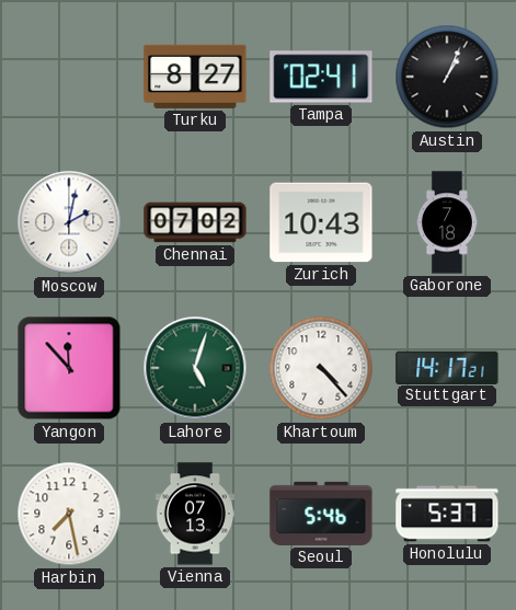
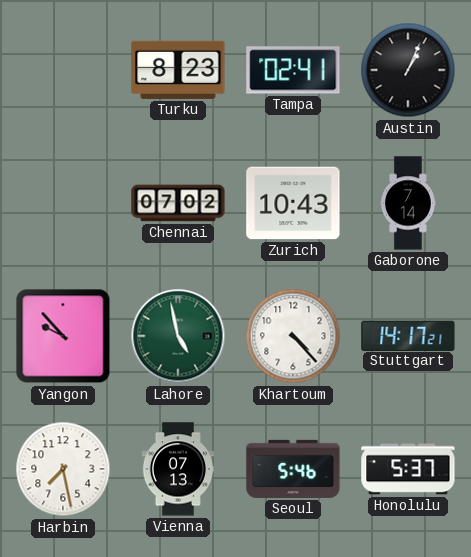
Turku: 8:27 -> 8:23 (178, 70)
Moscow: 2:02 -> none (69, 222)
Gaborone: 7:18 -> 7:14 (408, 203)
Yangon: 11:53 -> 9:53 (63, 336)
Lahore: 5:03 -> 4:58 (178, 336)
